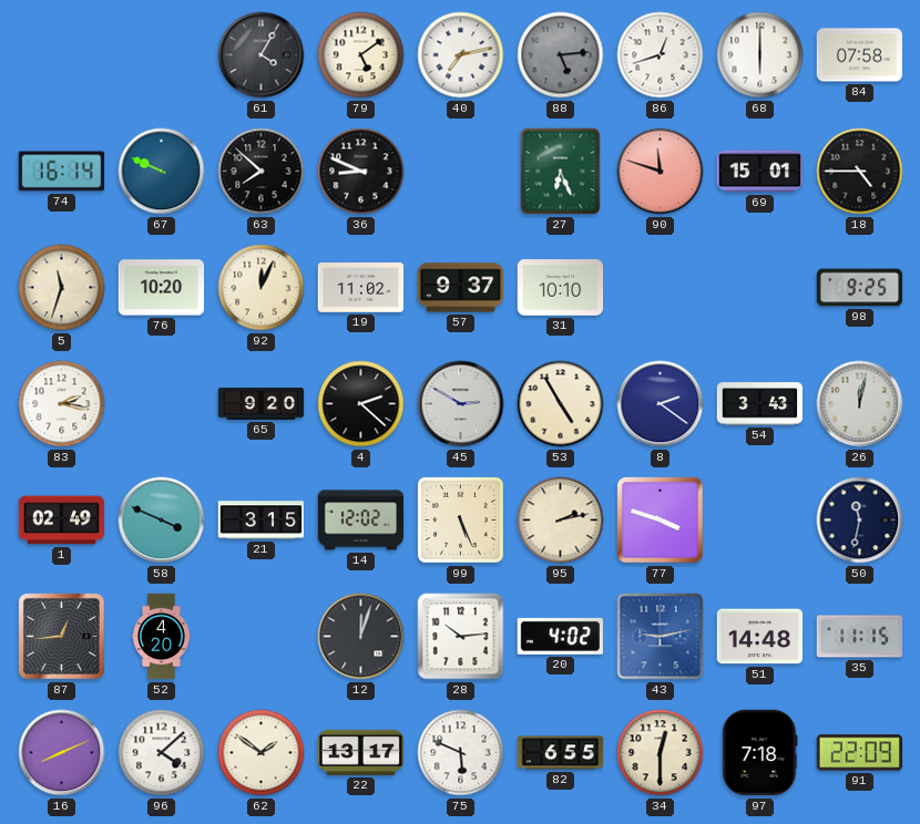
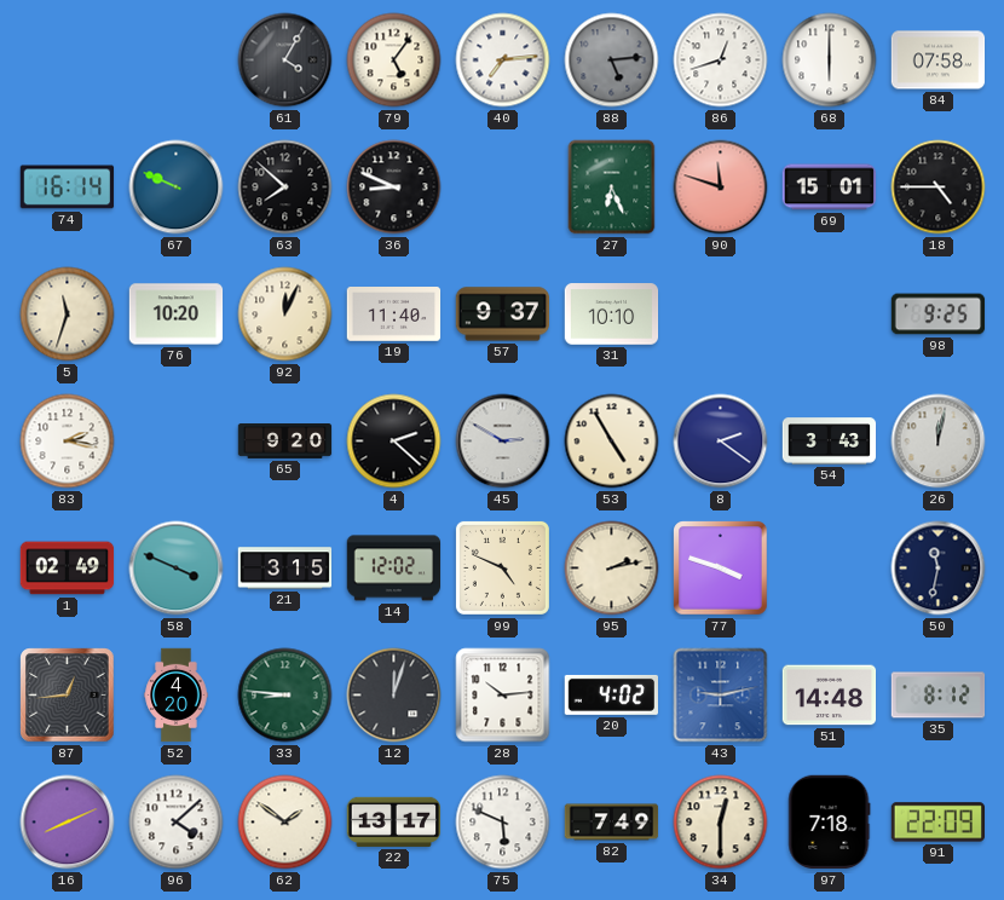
79: 5:09 -> 5:06 (394, 60)
40: 7:13 -> 7:14 (503, 60)
19: 11:02 -> 11:40 (394, 315)
99: 5:26 -> 4:49 (502, 567)
33: none -> 8:46 (285, 696)
35: 11:15 -> 8:12 (939, 696)
82: 6:55 -> 7:49 (612, 823)
